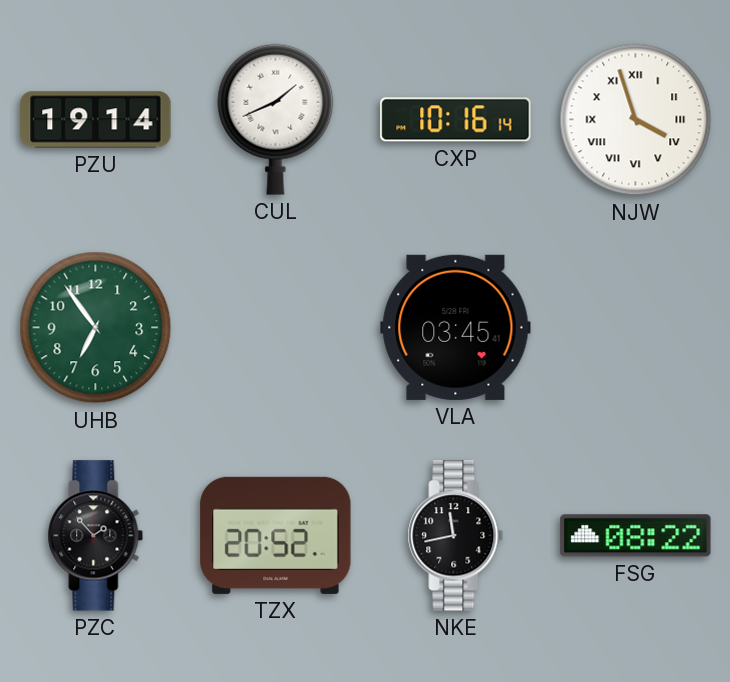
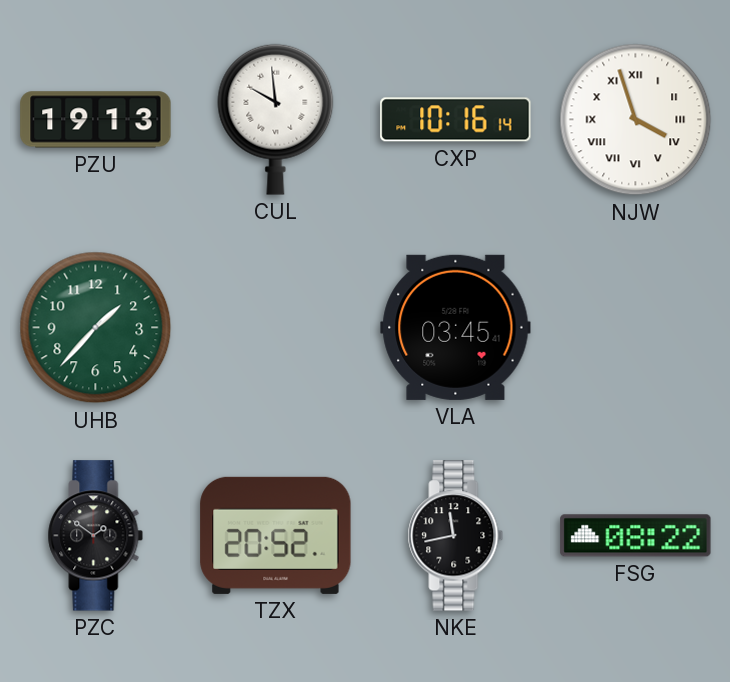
PZU: 19:14 -> 19:13 (96, 120)
CUL: 1:41 -> 9:59 (276, 119)
UHB: 6:54 -> 1:37 (96, 328)
PZC: 1:53 -> 1:51 (96, 536)
